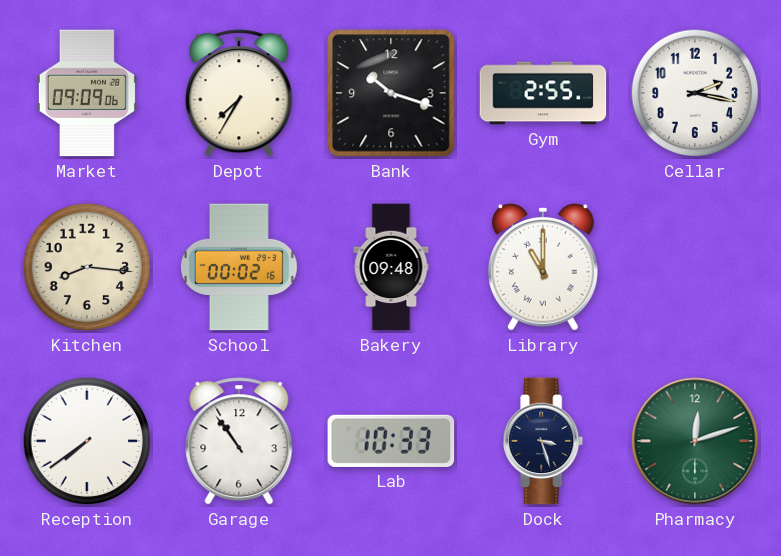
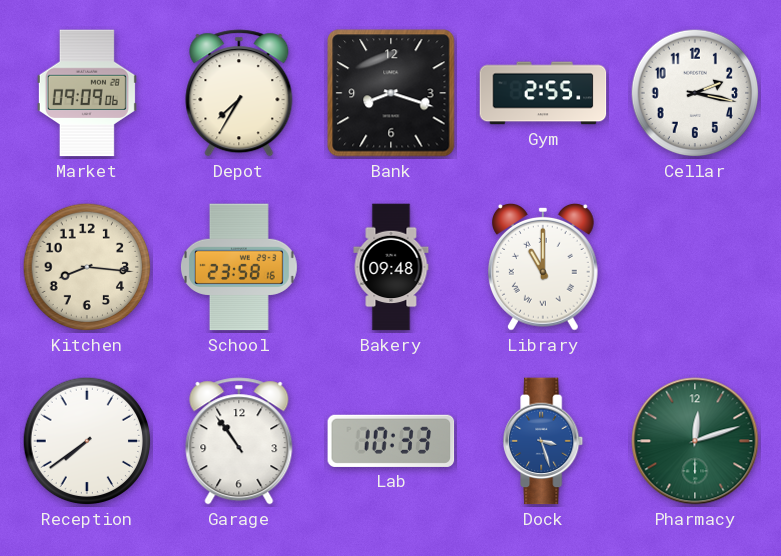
Bank: 10:18 -> 8:18 (391, 93)
School: 00:02 -> 23:58 (239, 267)
Dock dial: navy -> blue (544, 441)
